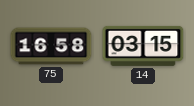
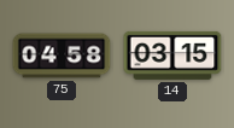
75: 16:58 -> 04:58 (62, 56)
